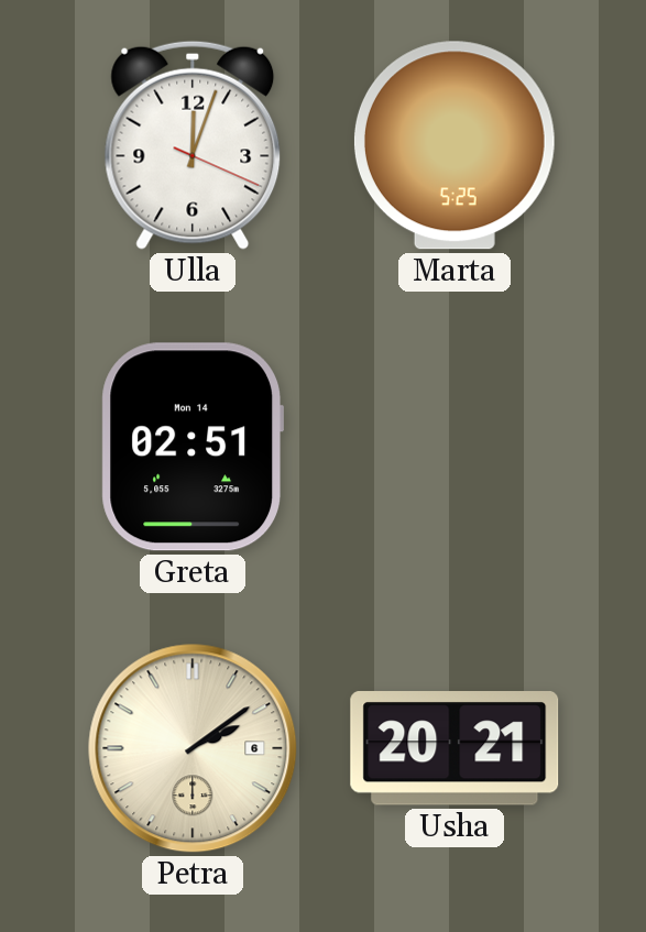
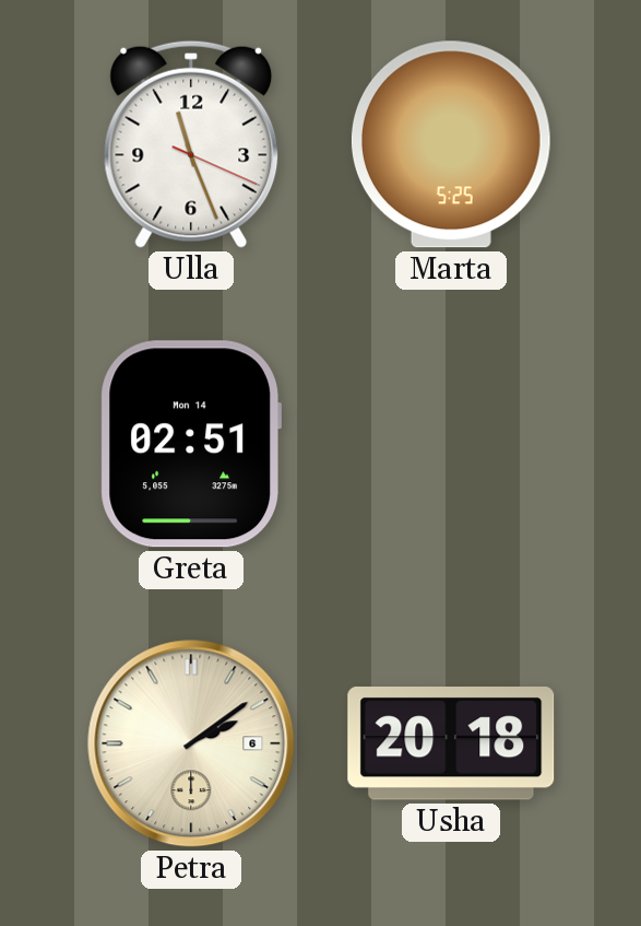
Ulla: 12:03 -> 11:26 (191, 144)
Usha: 20:21 -> 20:18 (451, 743)
